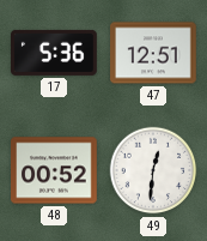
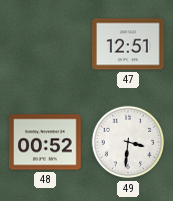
17: 5:36 -> none (54, 53)
49: 12:31 -> 3:31 (128, 142)
